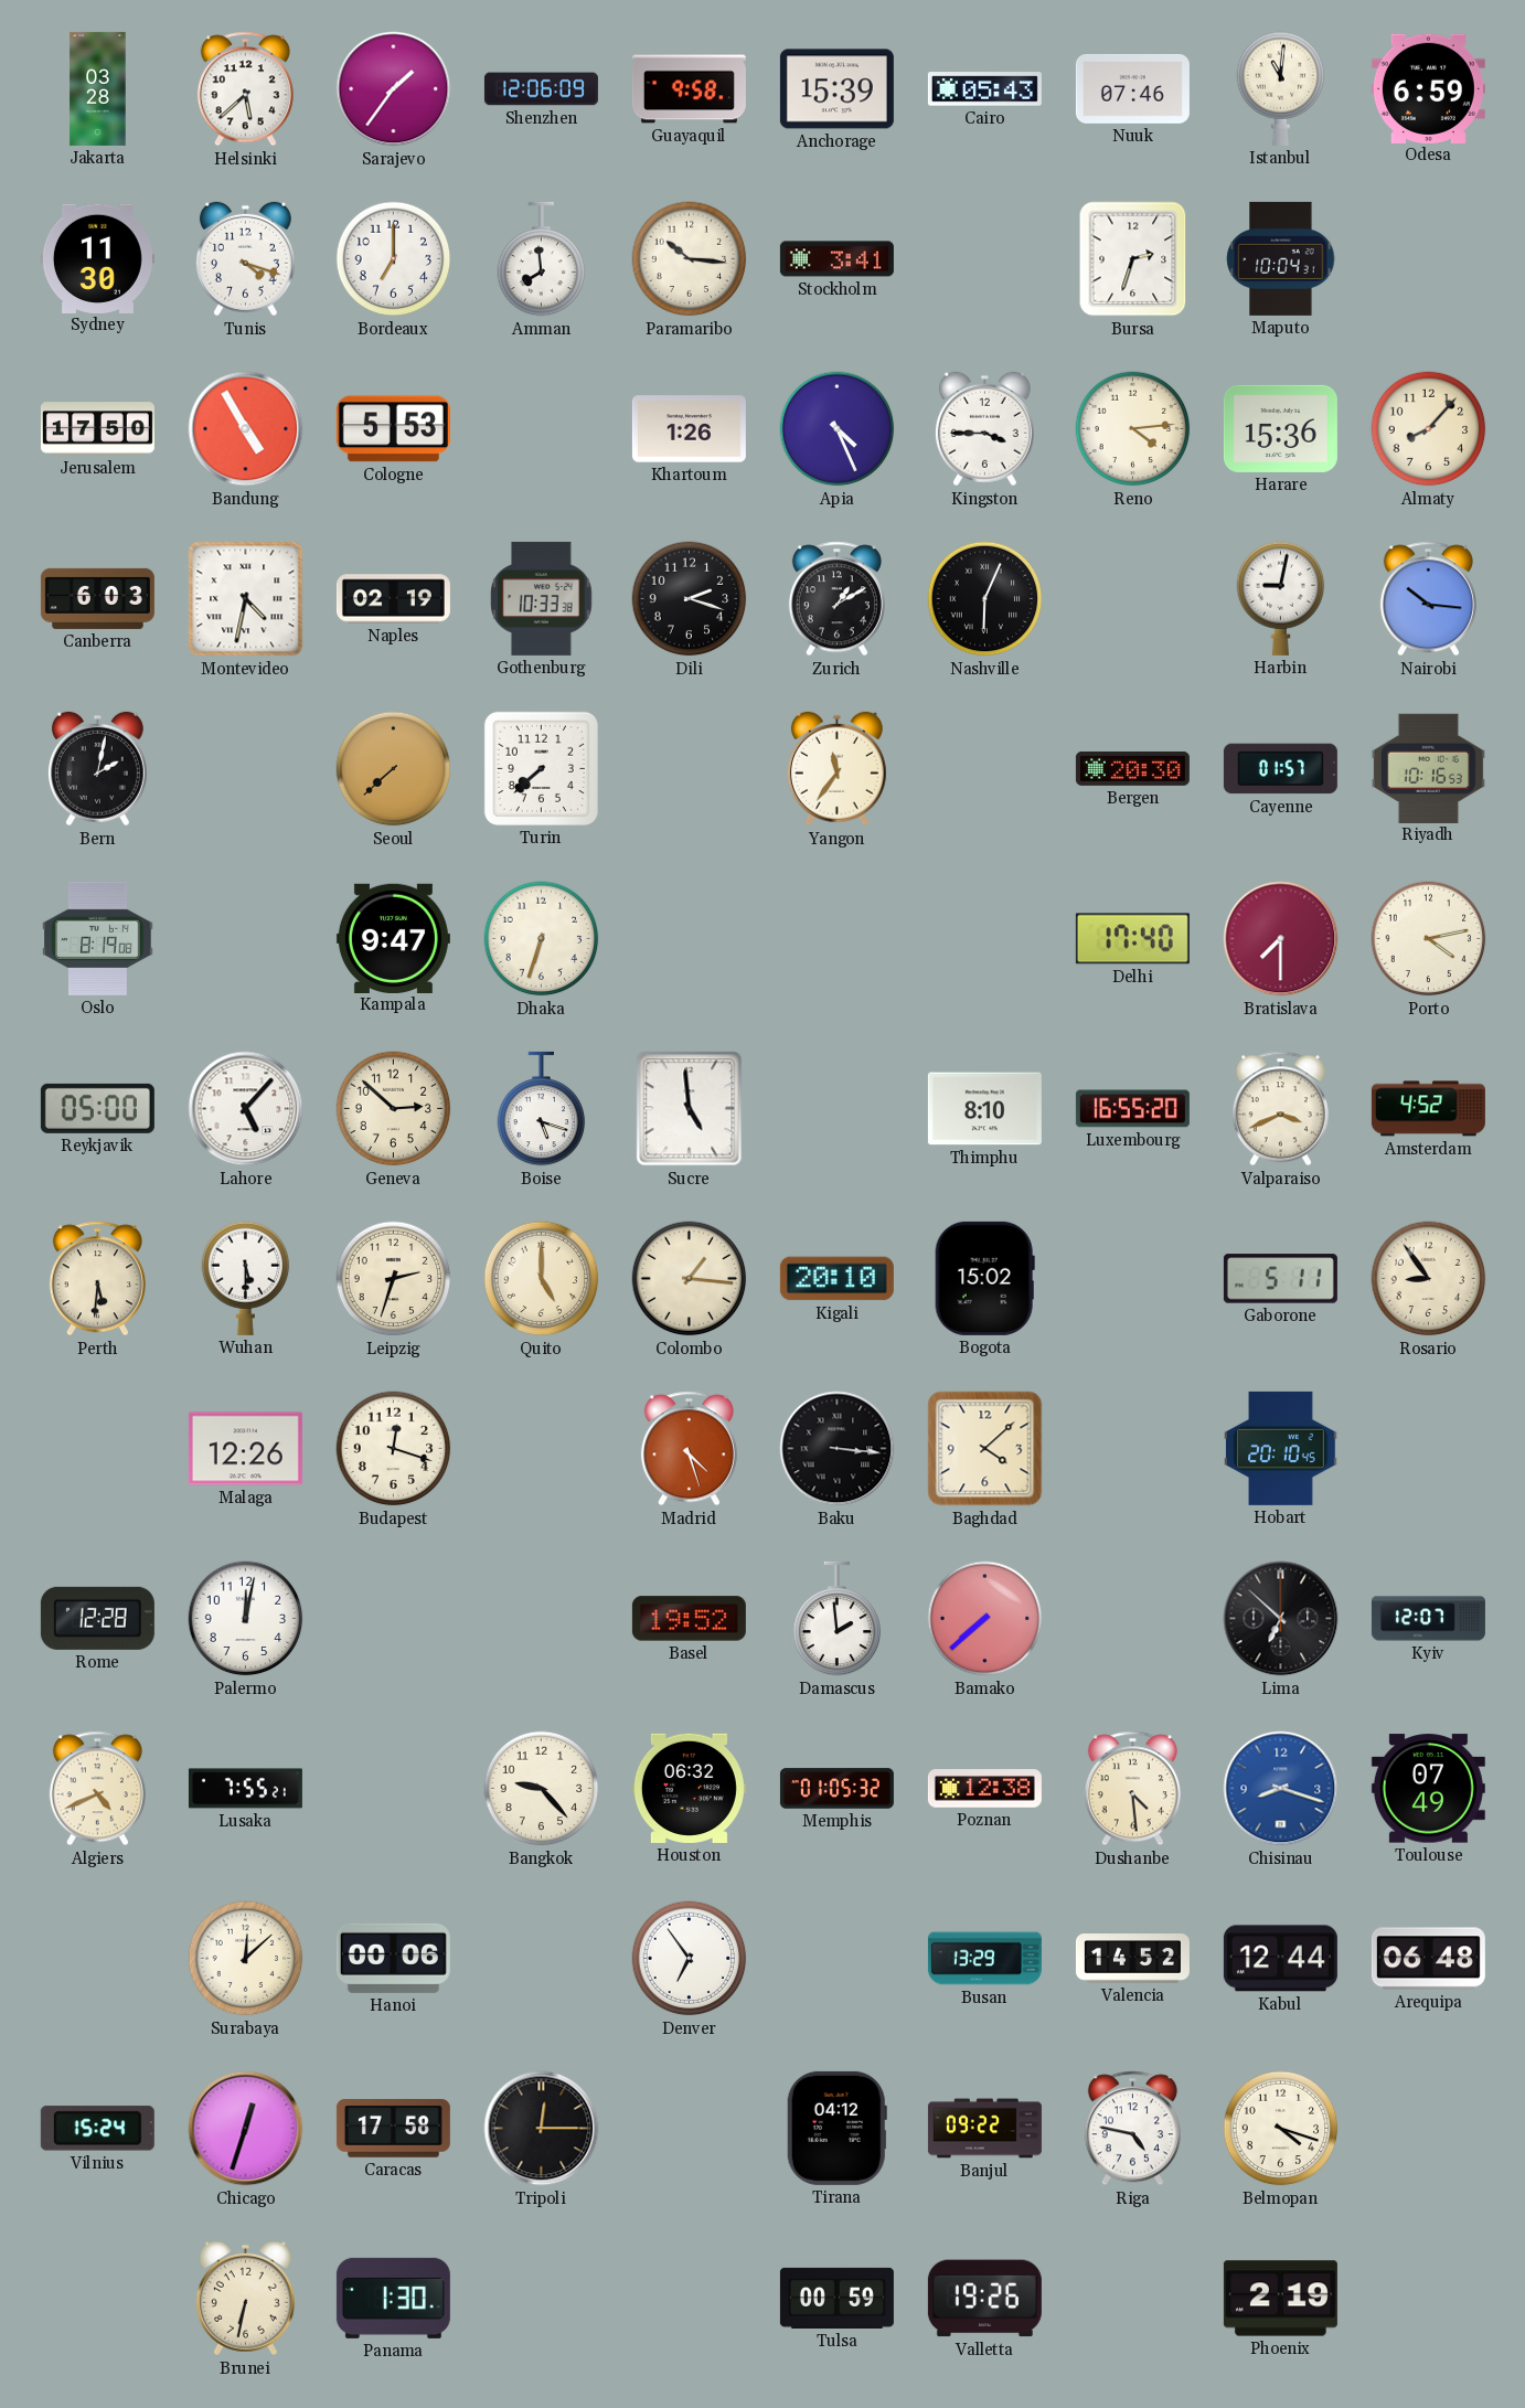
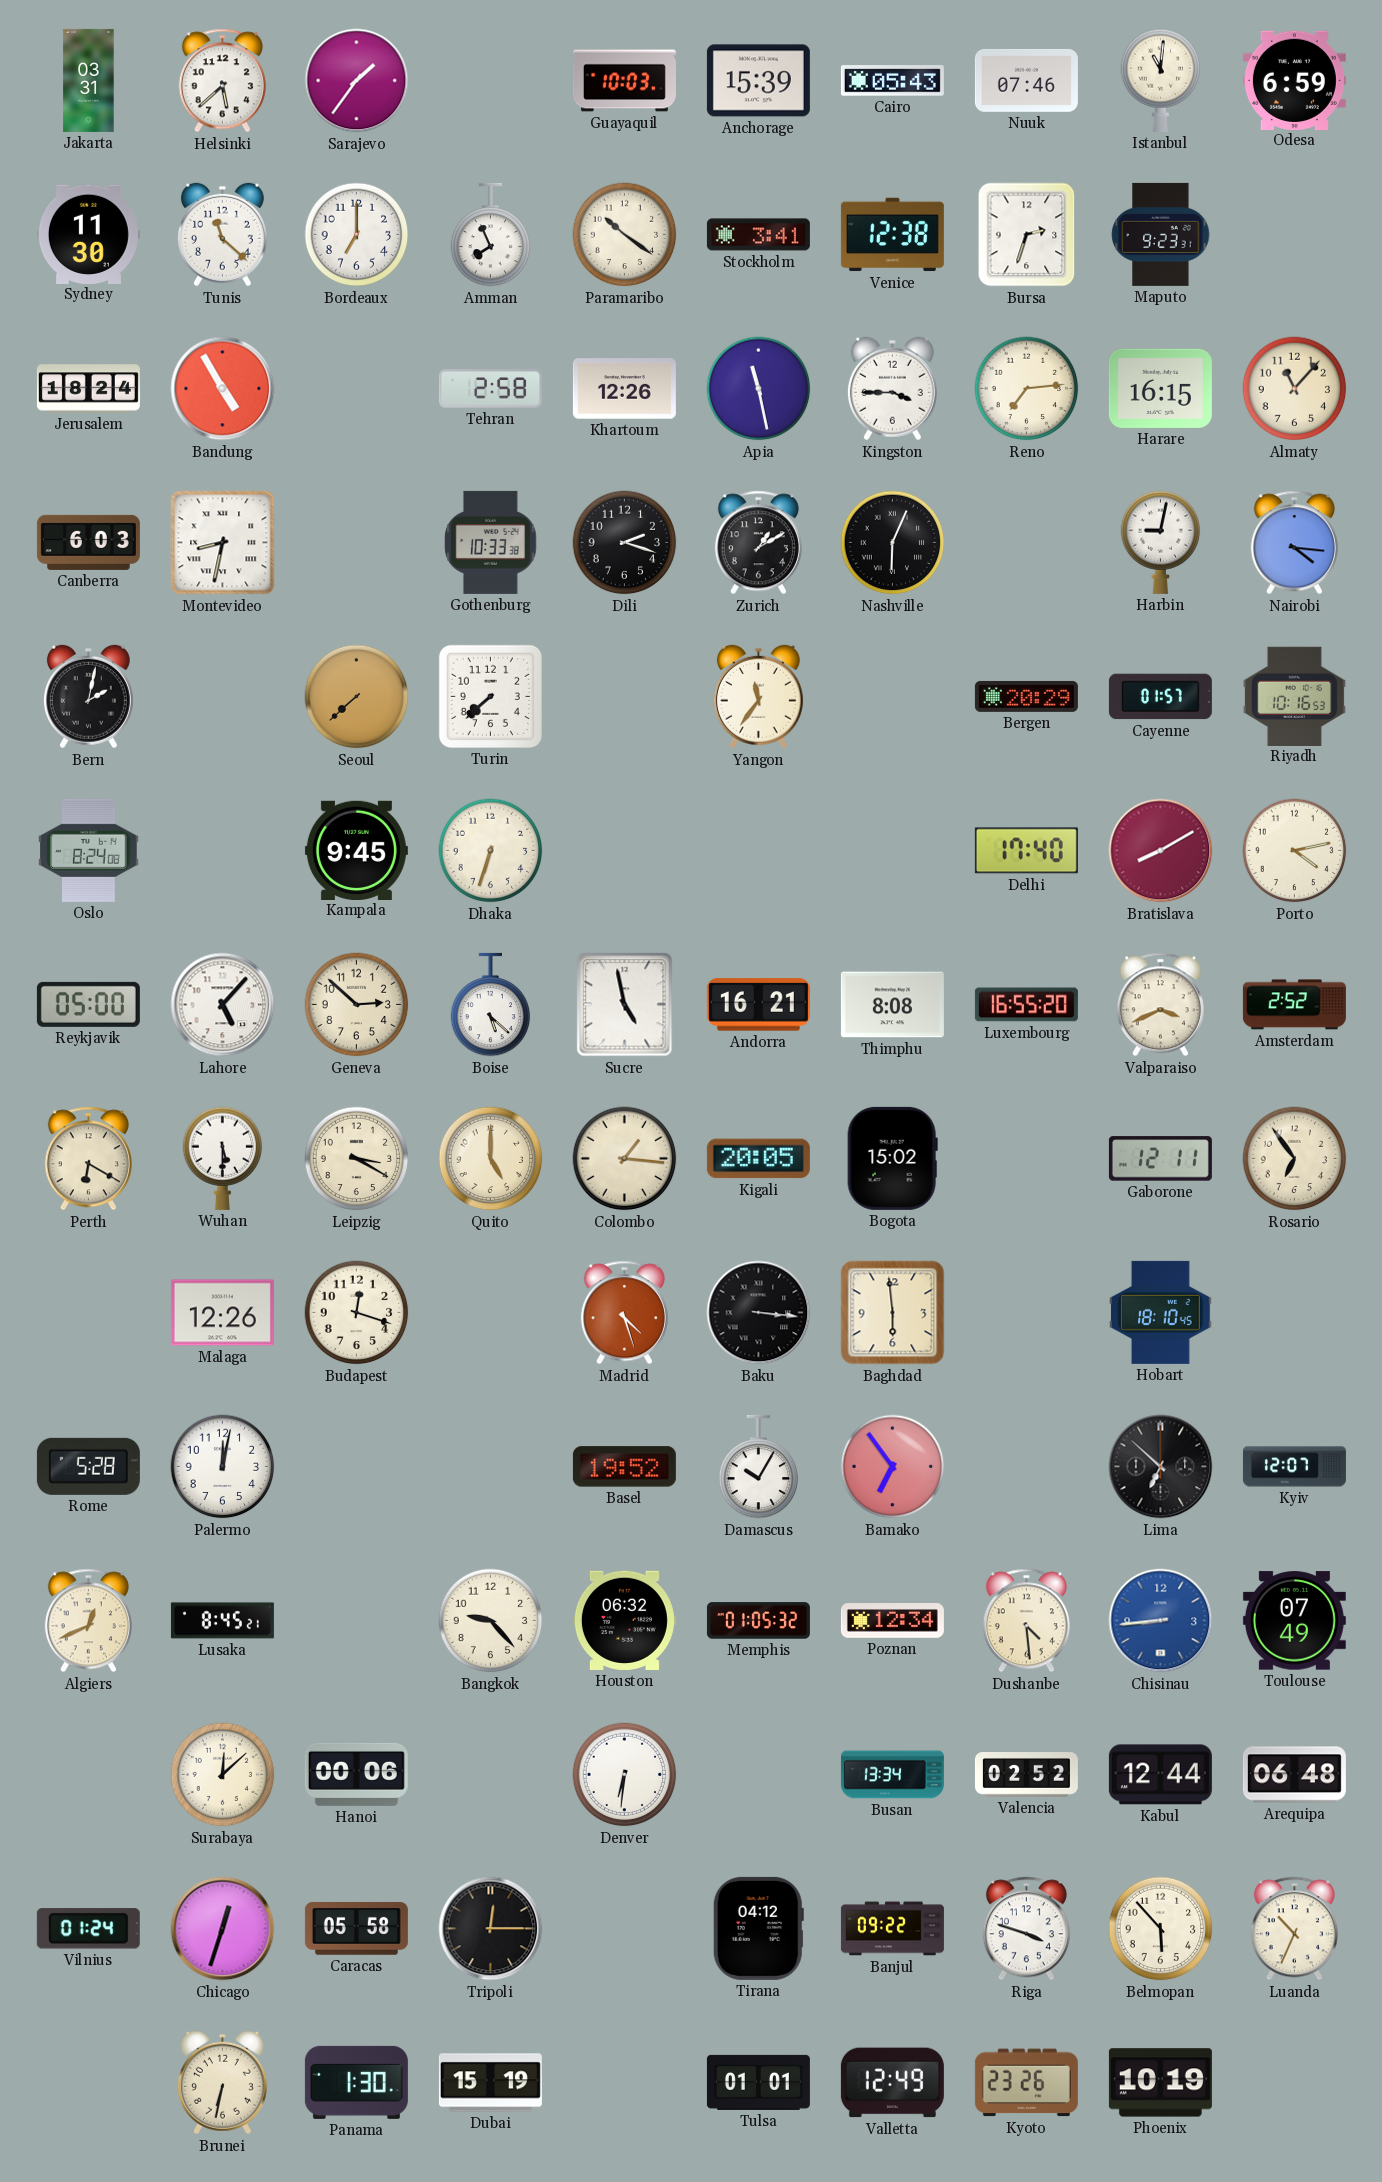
Jakarta: 03:28 -> 03:31 (89, 80)
Shenzhen: 12:06 -> none (541, 89)
Guayaquil: 9:58 -> 10:03 (624, 81)
Tunis: 4:18 -> 11:22 (222, 235)
Amman: 7:59 -> 7:56 (491, 235)
Paramaribo: 10:16 -> 10:21 (625, 235)
Venice: none -> 12:38 (892, 235)
Maputo: 10:04 -> 9:23 (1161, 234)
Jerusalem: 17:50 -> 18:24 (88, 389)
Cologne: 5:53 -> none (393, 429)
Tehran: none -> 2:58 (490, 389)
Khartoum: 1:26 -> 12:26 (624, 389)
Apia: 4:26 -> 11:28 (759, 389)
Reno: 4:14 -> 7:14 (1027, 389)
Harare: 15:36 -> 16:15 (1160, 388)
Almaty: 8:07 -> 11:07 (1295, 389)
Montevideo: 4:32 -> 8:32 (223, 543)
Naples: 02:19 -> none (393, 599)
Nairobi: 10:16 -> 4:16 (1294, 543)
Bergen: 20:30 -> 20:29 (1026, 696)
Oslo: 8:19 -> 8:24 (89, 850)
Kampala: 9:47 -> 9:45 (356, 850)
Bratislava: 7:30 -> 8:10 (1161, 851)
Boise: 5:18 -> 5:22 (491, 1005)
Sucre: 4:59 -> 4:58 (625, 1005)
Andorra: none -> 16:21 (758, 1005)
Thimphu: 8:10 -> 8:08 (892, 1005)
Amsterdam: 4:52 -> 2:52 (1294, 1005)
Perth: 5:31 -> 6:20 (88, 1159)
Leipzig: 2:33 -> 3:20 (357, 1159)
Kigali: 20:10 -> 20:05 (758, 1159)
Gaborone: 5:11 -> 12:11 (1160, 1159)
Rosario: 8:54 -> 6:54 (1295, 1159)
Baghdad: 4:08 -> 5:59 (893, 1313)
Hobart: 20:10 -> 18:10 (1161, 1312)
Rome: 12:28 -> 5:28 (88, 1466)
Damascus: 1:59 -> 10:05 (759, 1467)
Bamako: 7:38 -> 6:54 (893, 1467)
Algiers: 4:41 -> 12:41 (88, 1621)
Lusaka: 7:55 -> 8:45 (222, 1621)
Poznan: 12:38 -> 12:34 (892, 1621)
Chisinau: 8:18 -> 8:44 (1161, 1621)
Denver: 6:54 -> 6:31 (625, 1775)
Busan: 13:29 -> 13:34 (892, 1775)
Valencia: 14:52 -> 02:52 (1026, 1775)
Vilnius: 15:24 -> 01:24 (88, 1929)
Caracas: 17:58 -> 05:58 (356, 1929)
Riga: 4:47 -> 3:48 (1026, 1929)
Belmopan: 4:18 -> 5:53 (1161, 1929)
Luanda: none -> 10:34 (1294, 1929)
Dubai: none -> 15:19 (490, 2083)
Tulsa: 00:59 -> 01:01 (758, 2082)
Valletta: 19:26 -> 12:49 (892, 2083)
Kyoto: none -> 23:26 (1026, 2083)
Phoenix: 2:19 -> 10:19 (1160, 2083)
